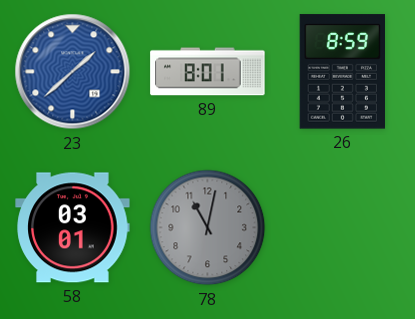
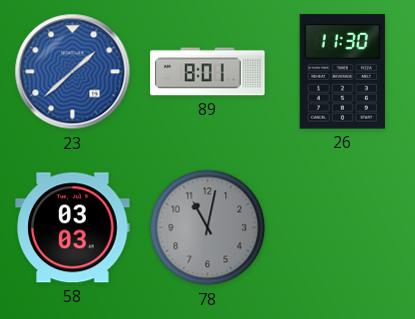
26: 8:59 -> 11:30 (342, 72)
58: 03:01 -> 03:03 (73, 228)
